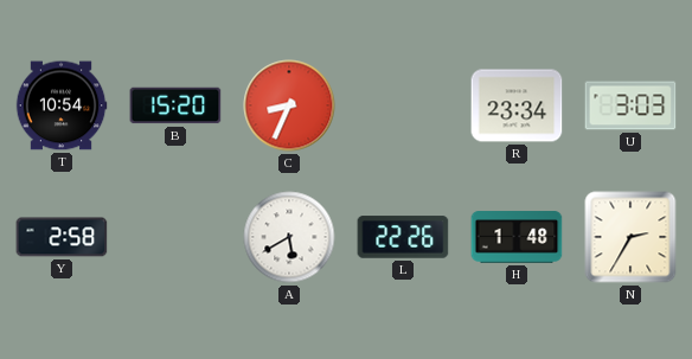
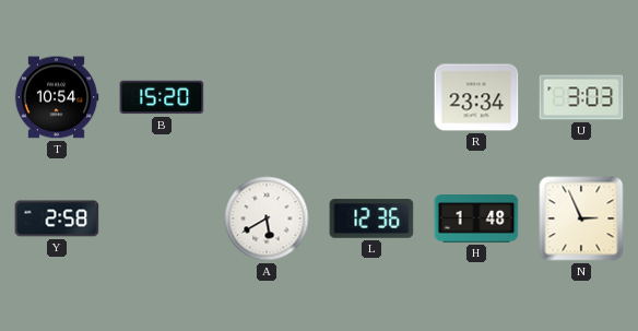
C: 8:34 -> none (289, 105)
L: 22:26 -> 12:36 (371, 218)
N: 2:35 -> 2:56 (581, 218)
